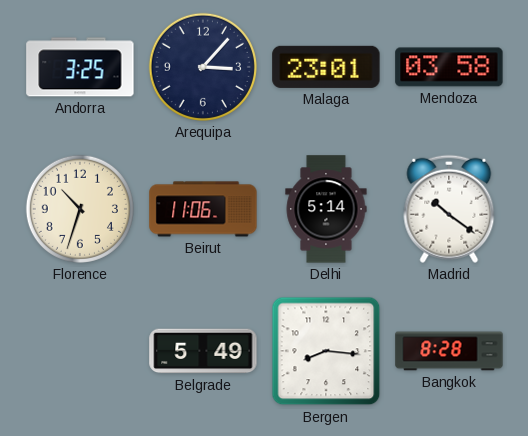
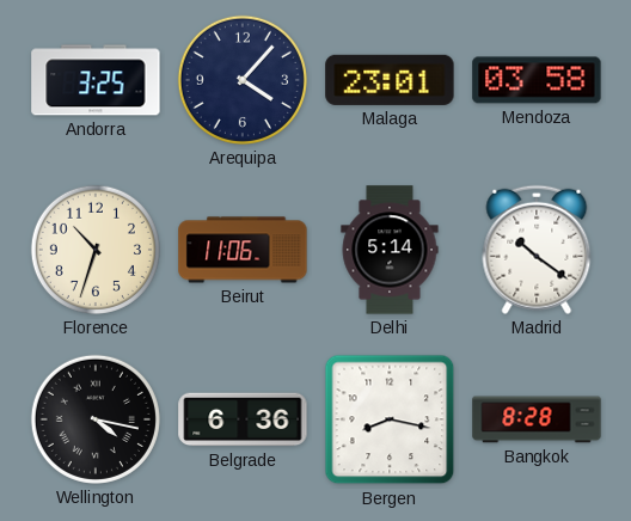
Arequipa: 3:07 -> 4:07 (243, 80)
Wellington: none -> 4:17 (96, 419)
Belgrade: 5:49 -> 6:36 (243, 419)
Bergen: 8:16 -> 8:17 (390, 419)
